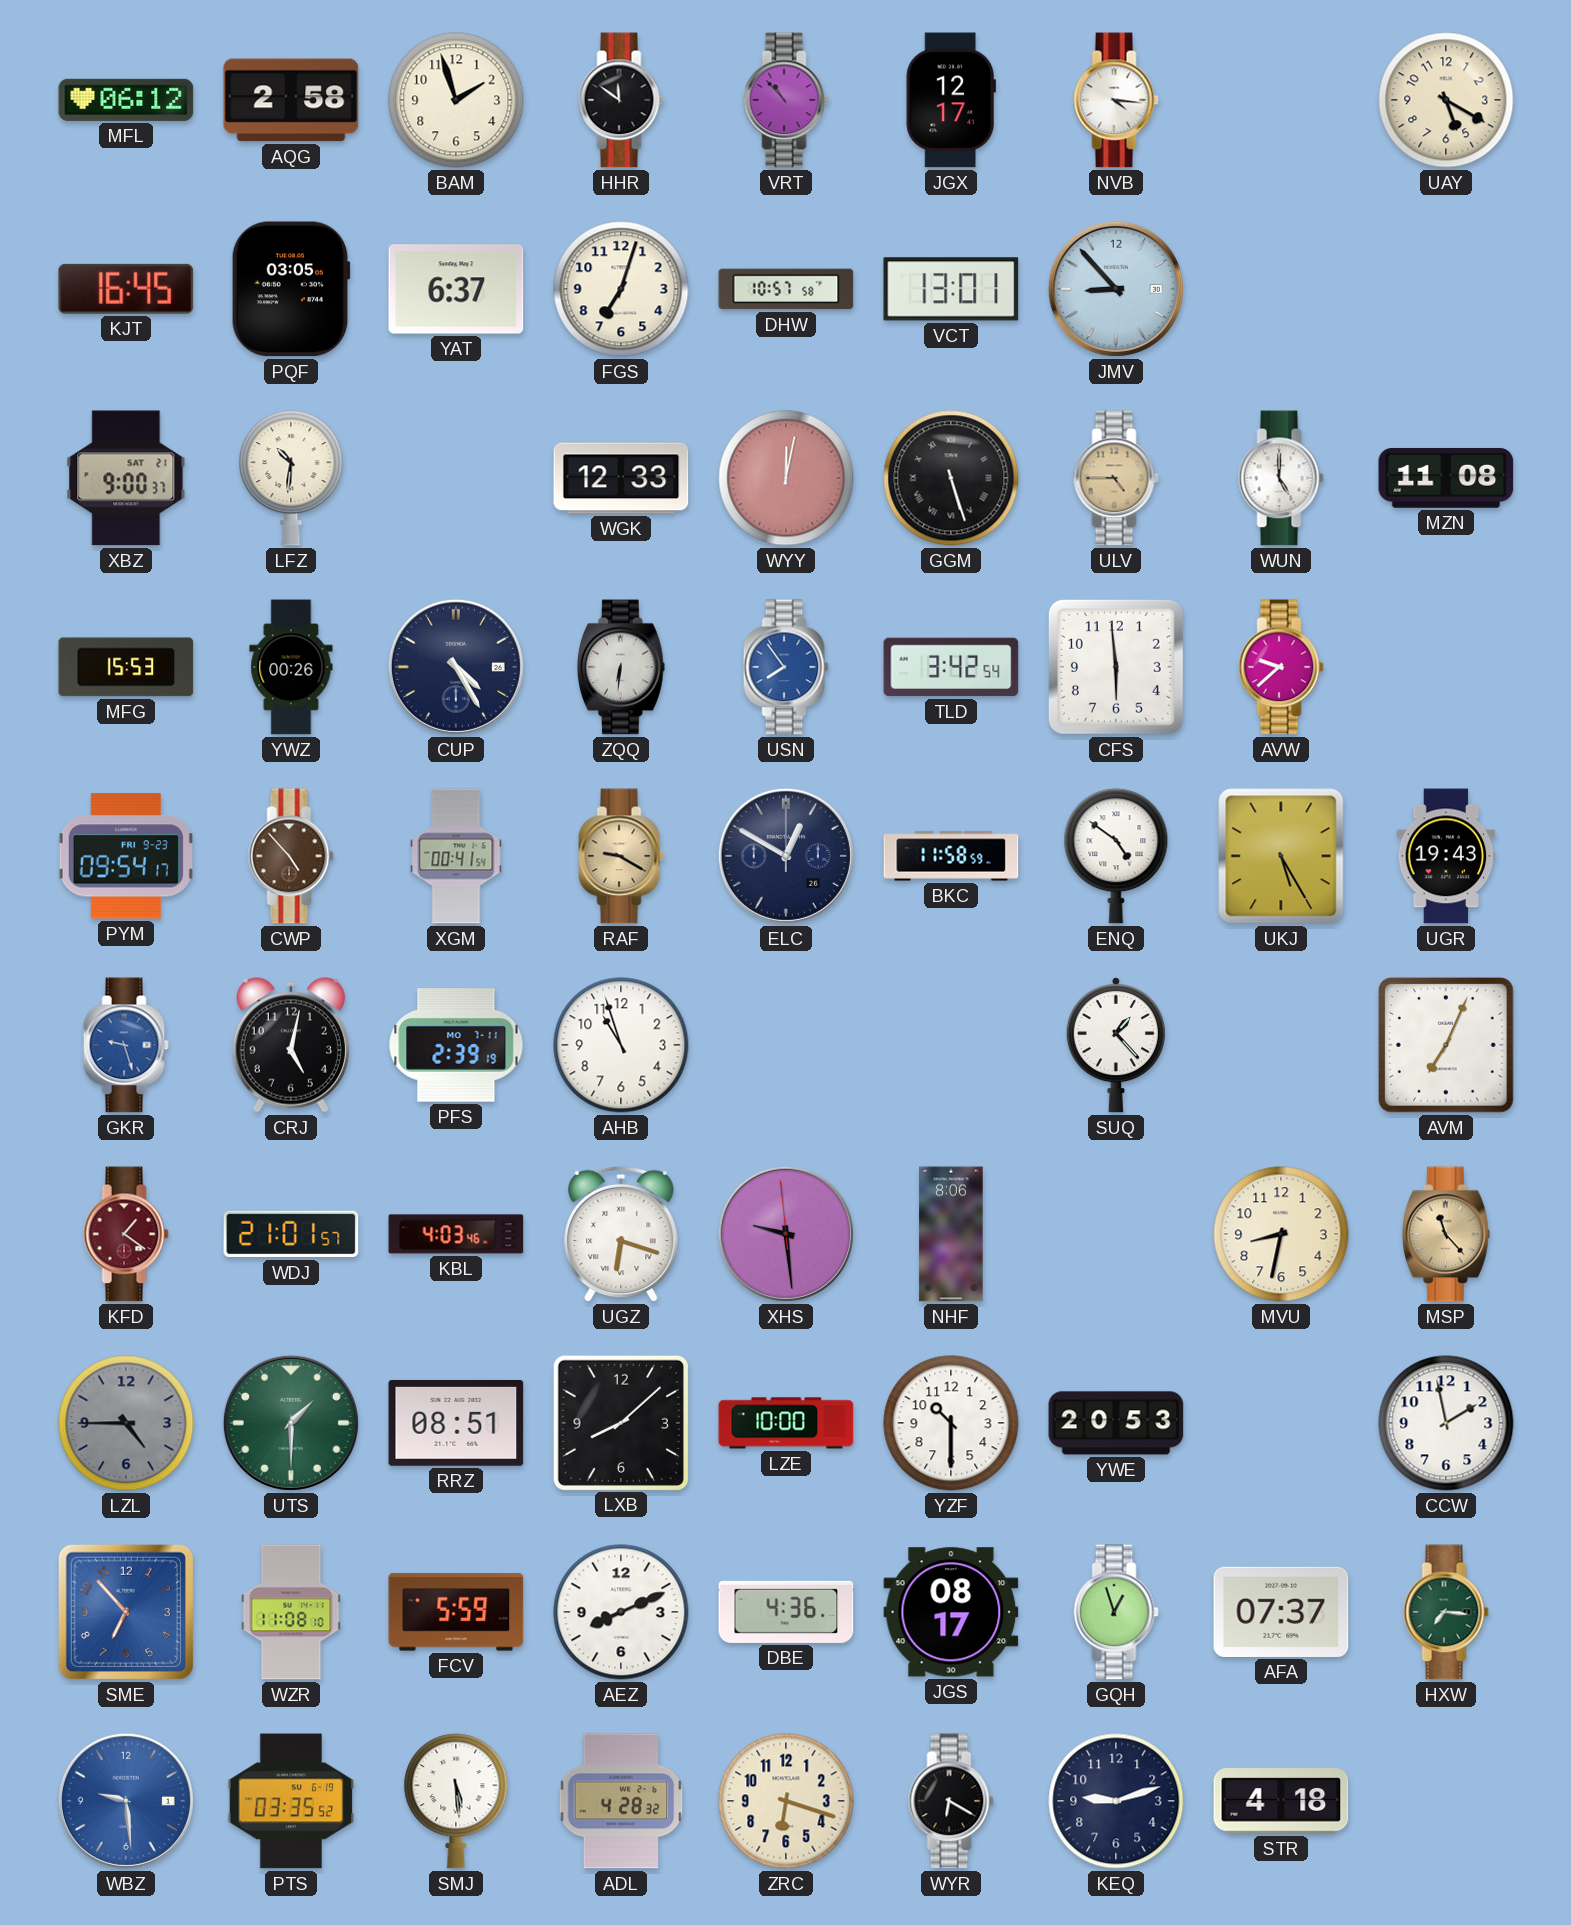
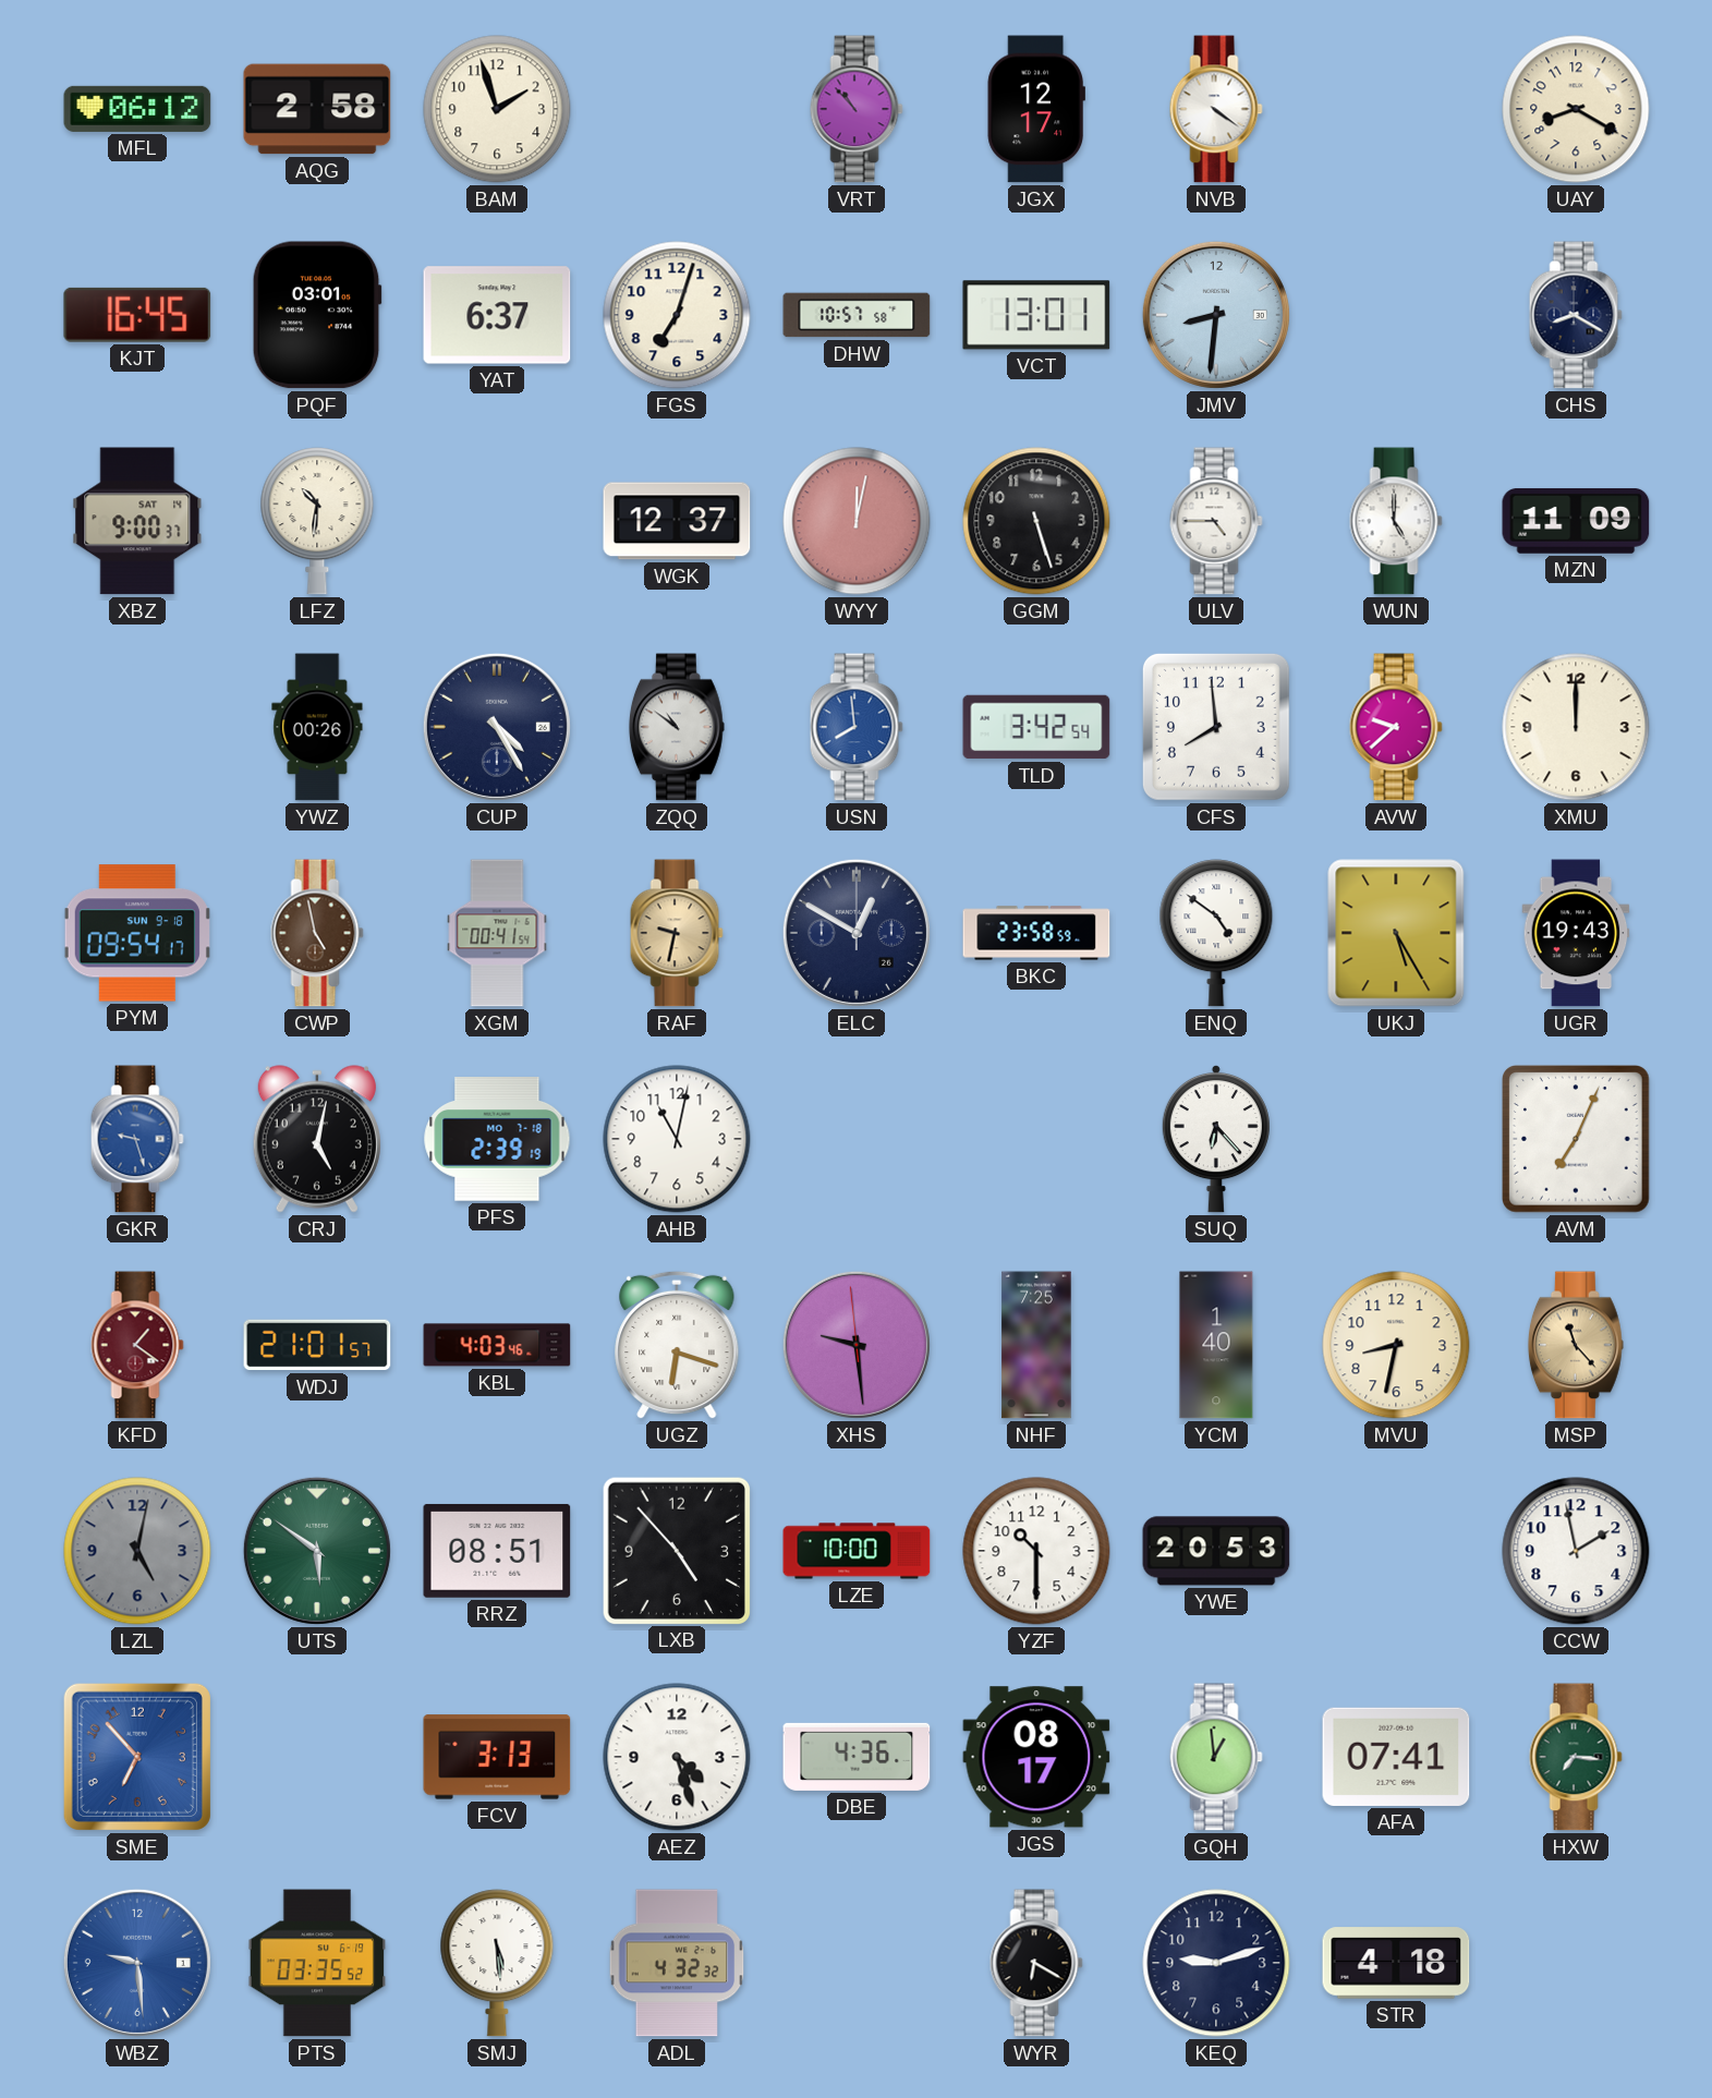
HHR: 11:51 -> none (621, 100)
NVB: 4:16 -> 4:21 (1216, 109)
UAY: 5:20 -> 8:20 (1576, 109)
PQF: 03:05 -> 03:01 (317, 315)
JMV: 8:53 -> 8:31 (1216, 315)
CHS: none -> 8:20 (1576, 315)
XBZ date: SAT 21 -> SAT 14 (137, 521)
WGK: 12:33 -> 12:37 (677, 521)
GGM numerals: Roman -> Arabic (1036, 521)
ULV dial: champagne -> white (1216, 521)
MZN: 11:08 -> 11:09 (1576, 521)
MFG: 15:53 -> none (126, 667)
ZQQ: 6:31 -> 10:51 (677, 727)
USN: 7:54 -> 7:59 (857, 727)
CFS: 5:59 -> 7:59 (1216, 727)
XMU: none -> 12:00 (1576, 727)
PYM date: FRI 9-23 -> SUN 9-18 (137, 933)
CWP: 4:53 -> 4:58 (317, 933)
RAF: 9:20 -> 9:32 (677, 933)
BKC: 11:58 -> 23:58 (1036, 933)
PFS date: MO 7-11 -> MO 7-18 (497, 1139)
AHB: 10:57 -> 11:02 (677, 1139)
SUQ: 1:23 -> 6:23 (1216, 1139)
NHF: 8:06 -> 7:25 (1036, 1345)
YCM: none -> 1:40 (1216, 1345)
LZL: 4:45 -> 5:02 (137, 1551)
UTS: 1:30 -> 5:51 (317, 1551)
LXB: 8:08 -> 4:53 (676, 1550)
WZR: 11:08 -> none (291, 1612)
FCV: 5:59 -> 3:13 (497, 1757)
AEZ: 8:11 -> 4:27 (677, 1757)
GQH: 12:57 -> 12:59 (1216, 1757)
AFA: 07:37 -> 07:41 (1396, 1757)
ADL: 4:28 -> 4:32 (677, 1963)
ZRC: 6:18 -> none (786, 1801)
